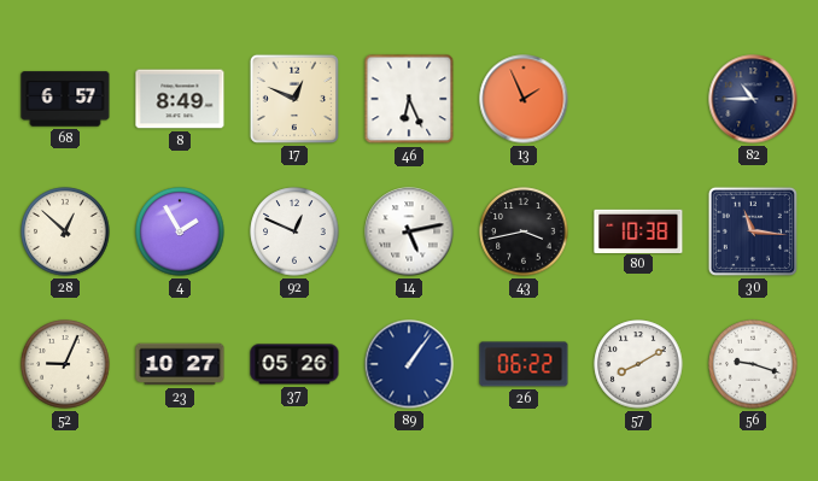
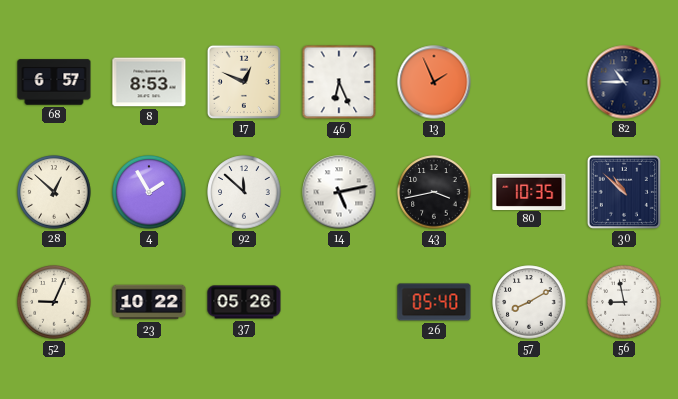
8: 8:49 -> 8:53 (149, 82)
92: 12:49 -> 11:52 (244, 192)
80: 10:38 -> 10:35 (529, 191)
30: 11:16 -> 10:52 (624, 192)
23: 10:27 -> 10:22 (149, 302)
89: 1:06 -> none (409, 364)
26: 06:22 -> 05:40 (434, 302)
56: 9:18 -> 8:58 (624, 302)
